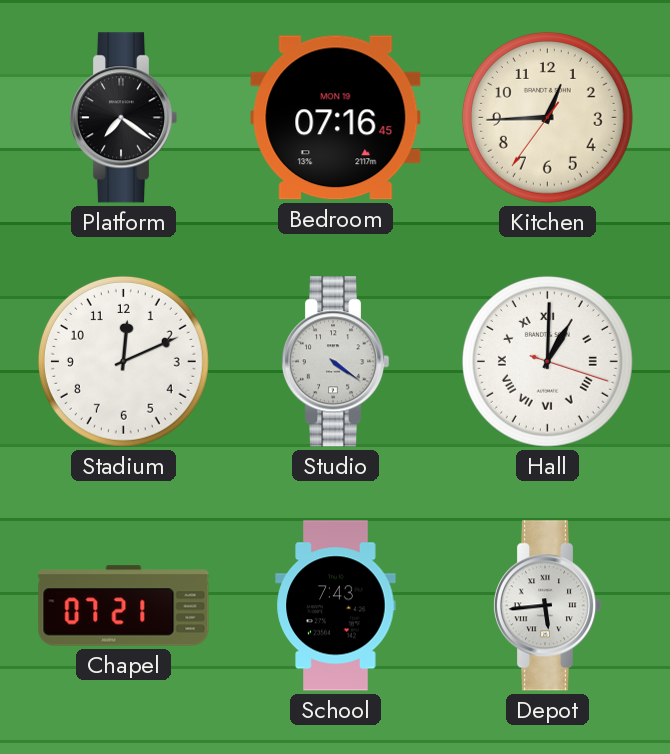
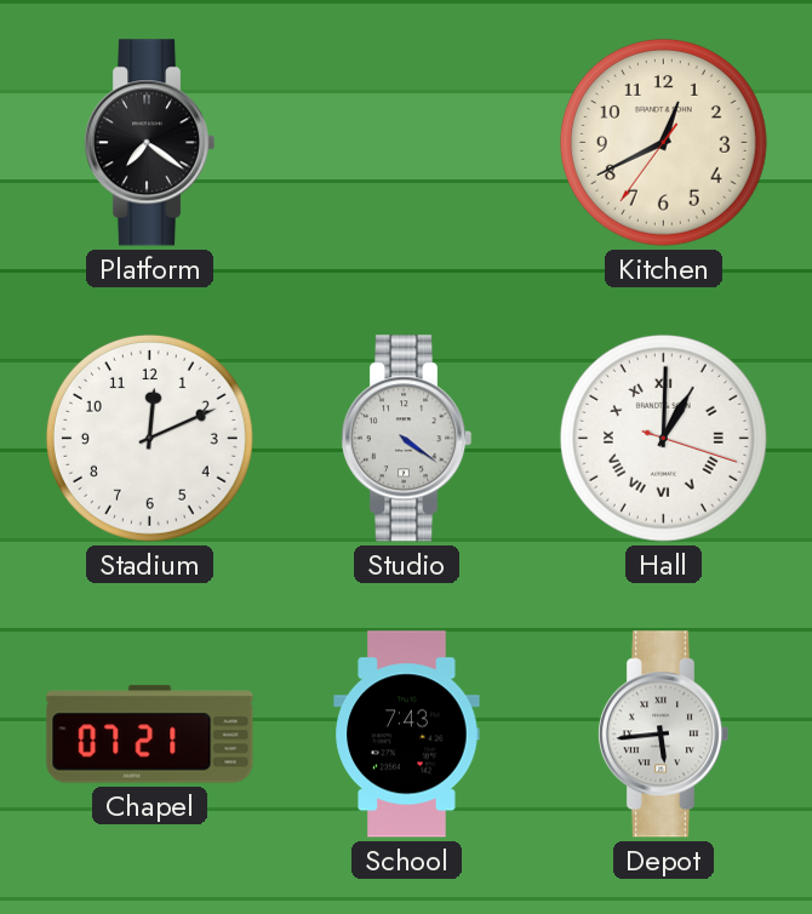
Bedroom: 07:16 -> none (336, 118)
Kitchen: 12:44 -> 12:40 (663, 142)
